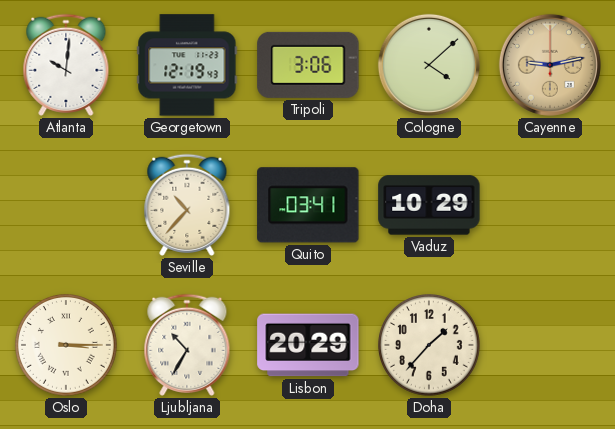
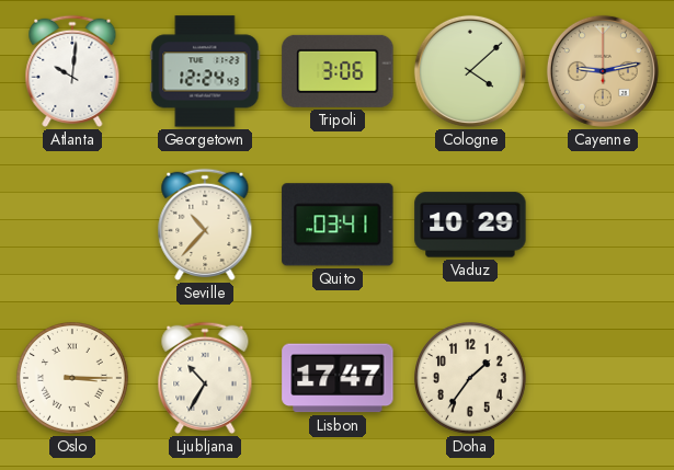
Georgetown: 12:19 -> 12:24 (205, 71)
Lisbon: 20:29 -> 17:47 (338, 378)
Doha: 1:37 -> 1:36 (471, 379)
